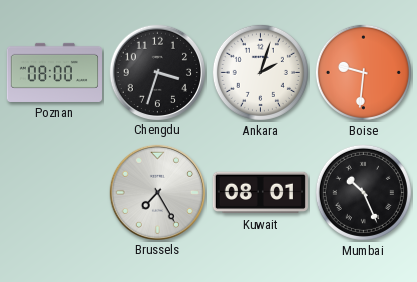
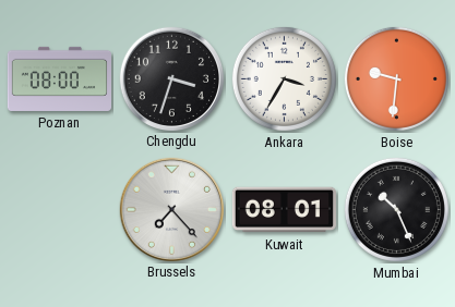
Ankara: 2:03 -> 3:35 (284, 78)
Brussels: 7:25 -> 7:23 (171, 209)
